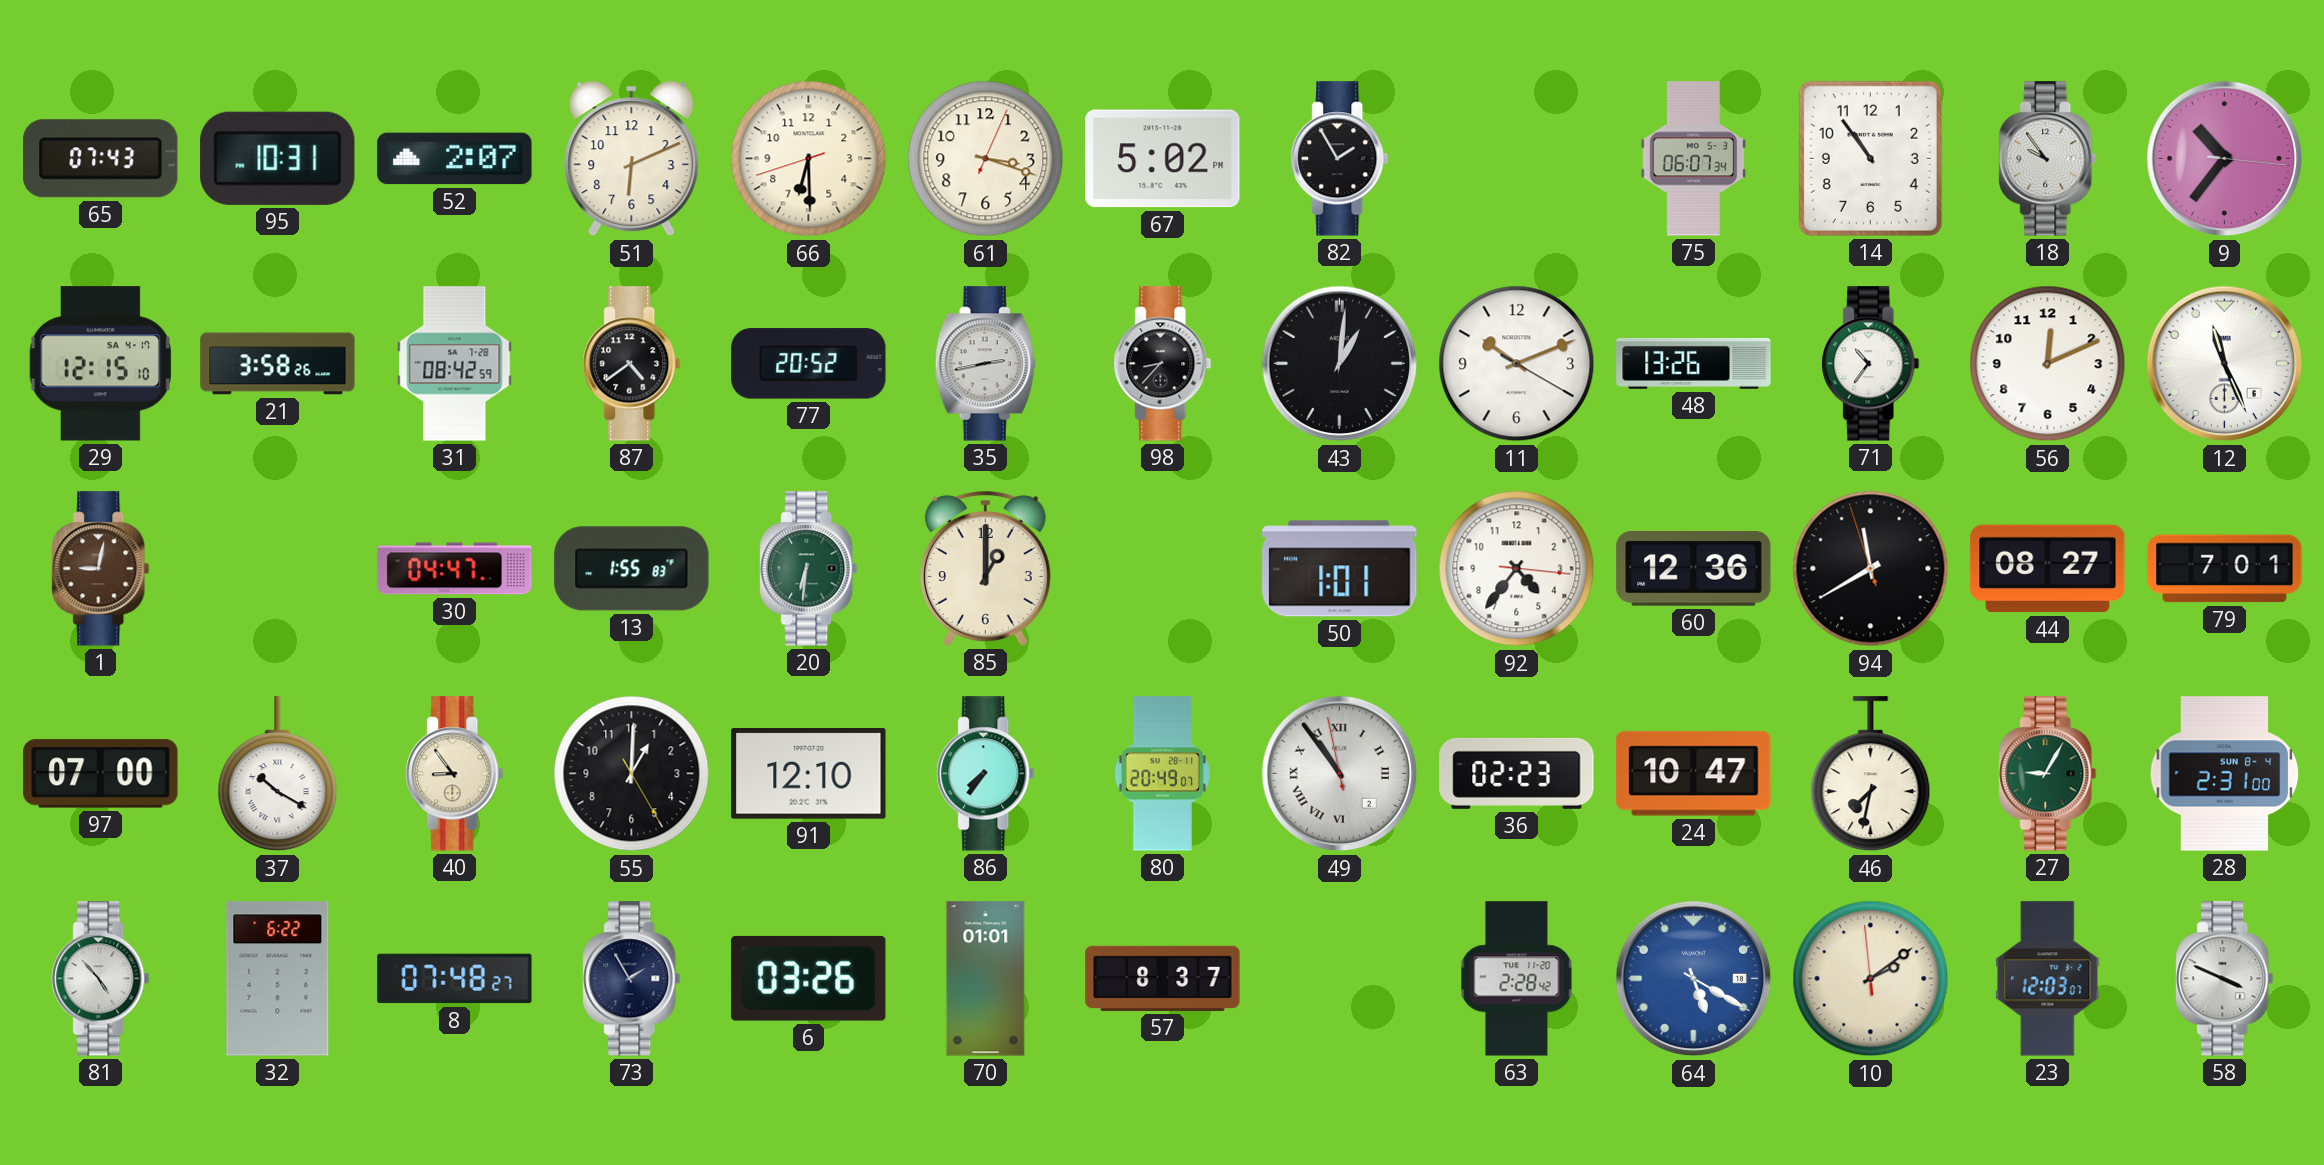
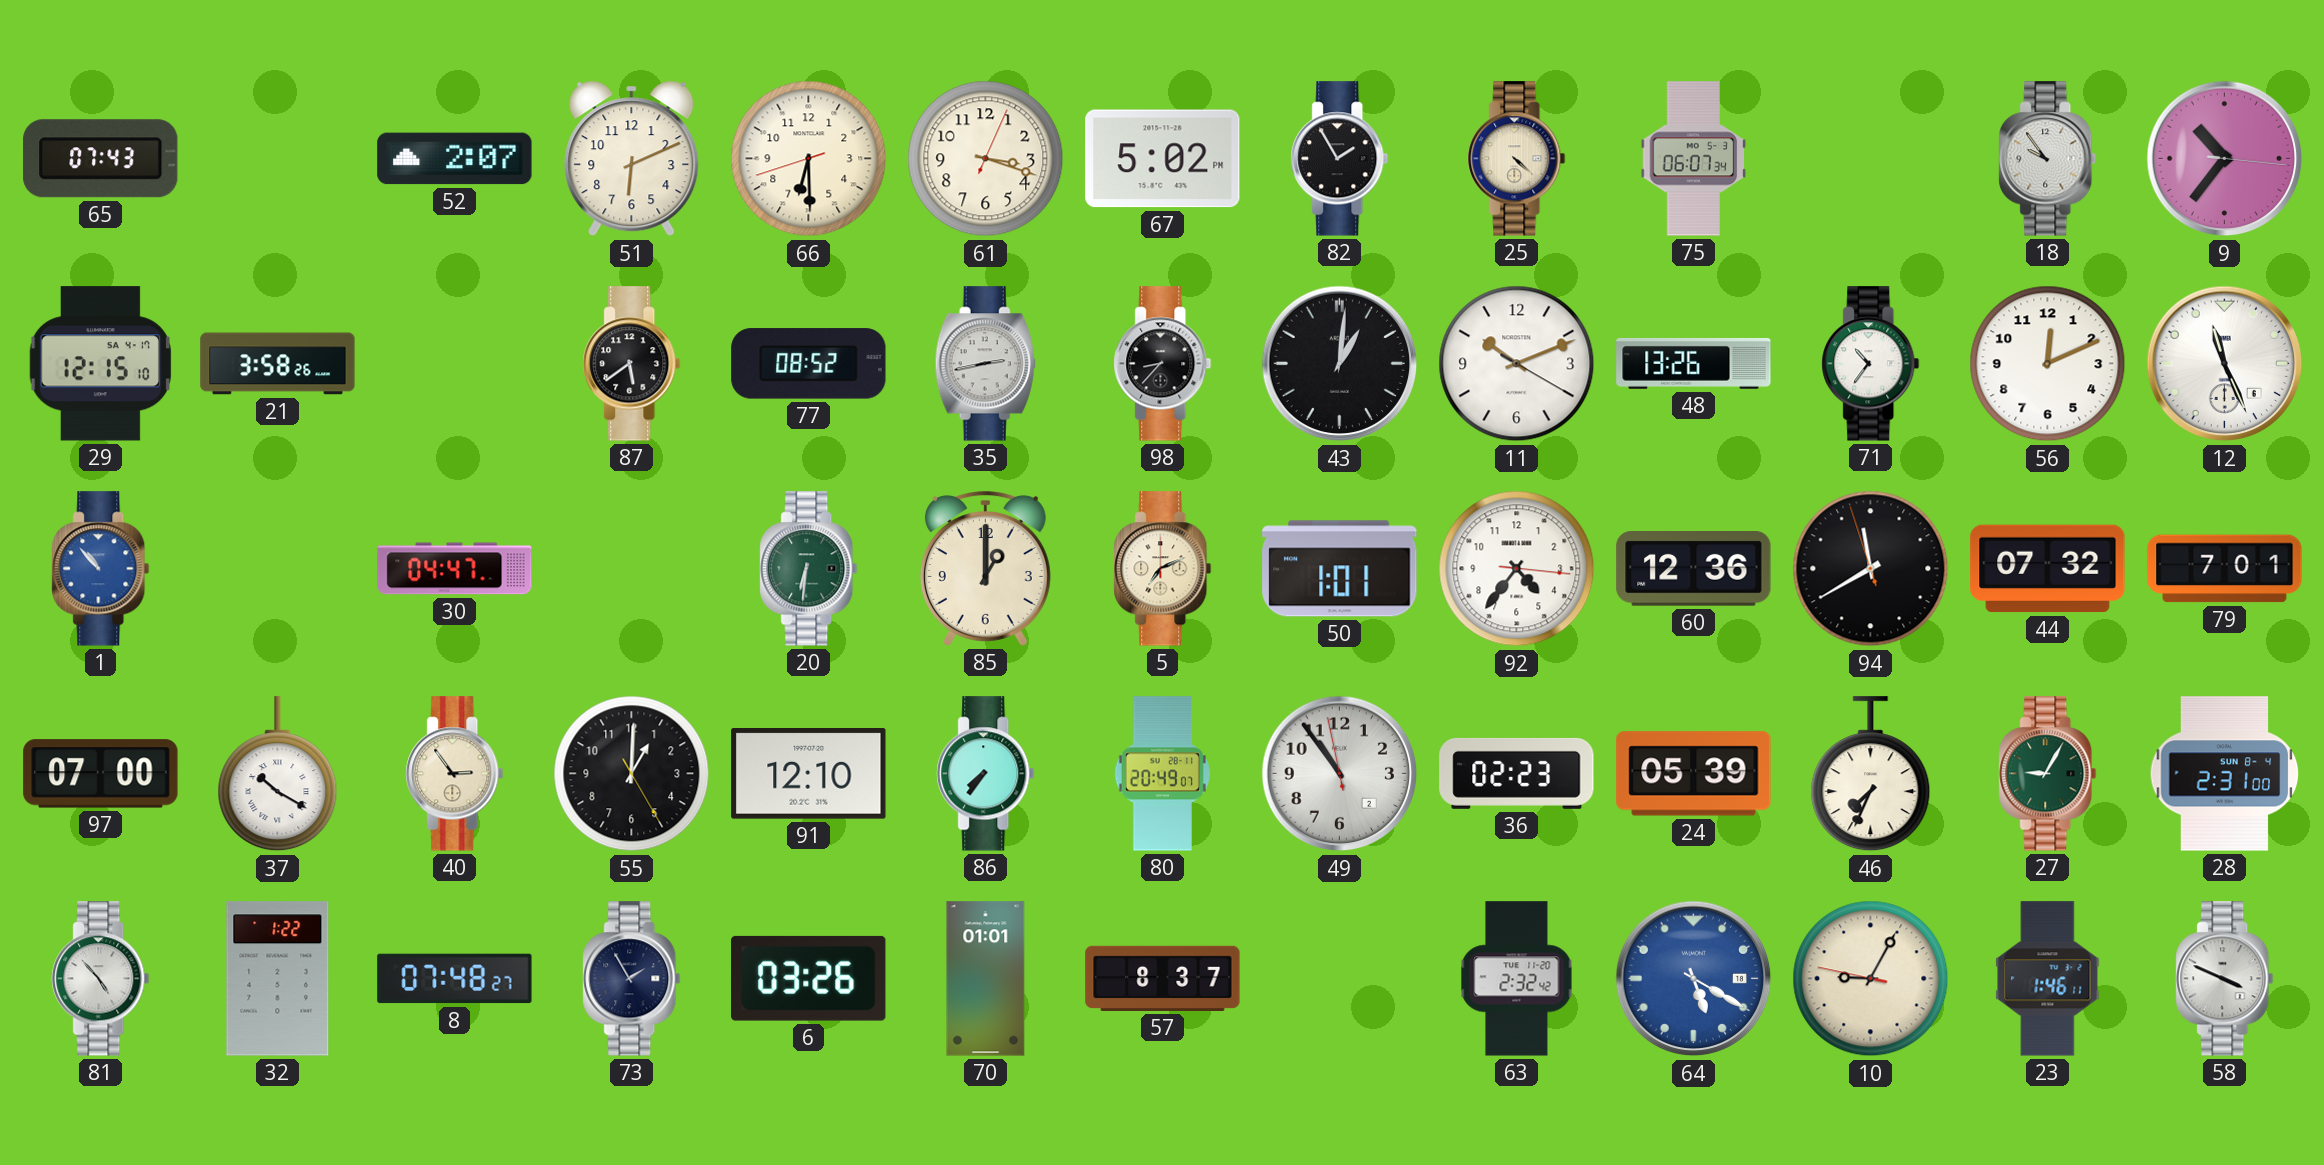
95: 10:31 -> none (278, 158)
25: none -> 4:22 (1517, 159)
14: 10:54 -> none (1870, 158)
31: 08:42 -> none (455, 364)
87: 4:39 -> 5:39 (632, 364)
77: 20:52 -> 08:52 (809, 364)
1: 9:02 -> 10:53 (101, 569)
1 dial: brown -> blue (101, 569)
13: 1:55 -> none (632, 569)
5: none -> 7:11 (1163, 569)
44: 08:27 -> 07:32 (2048, 569)
40: 8:54 -> 2:54 (455, 774)
49 numerals: Roman -> Arabic (1340, 774)
24: 10:47 -> 05:39 (1694, 774)
46: 7:32 -> 7:34 (1871, 774)
32: 6:22 -> 1:22 (278, 979)
63: 2:28 -> 2:32 (1517, 979)
10: 2:08 -> 9:04 (1871, 979)
23: 12:03 -> 1:46 (2048, 979)
